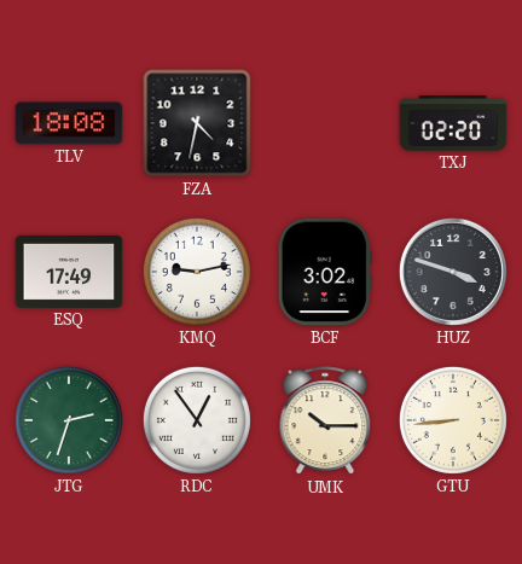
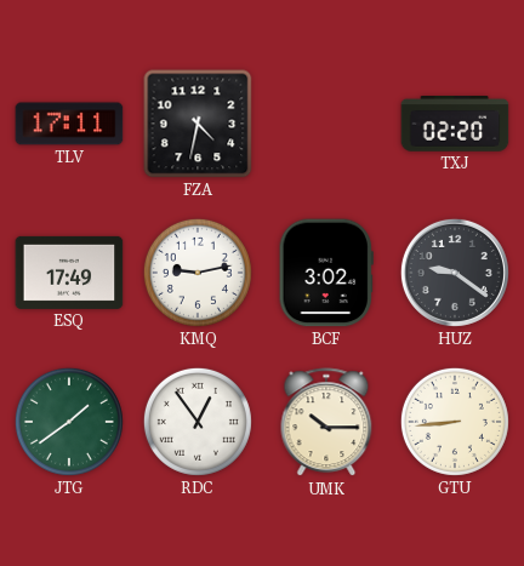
TLV: 18:08 -> 17:11 (69, 124)
HUZ: 3:48 -> 9:21 (455, 273)
JTG: 2:33 -> 1:39 (69, 422)
